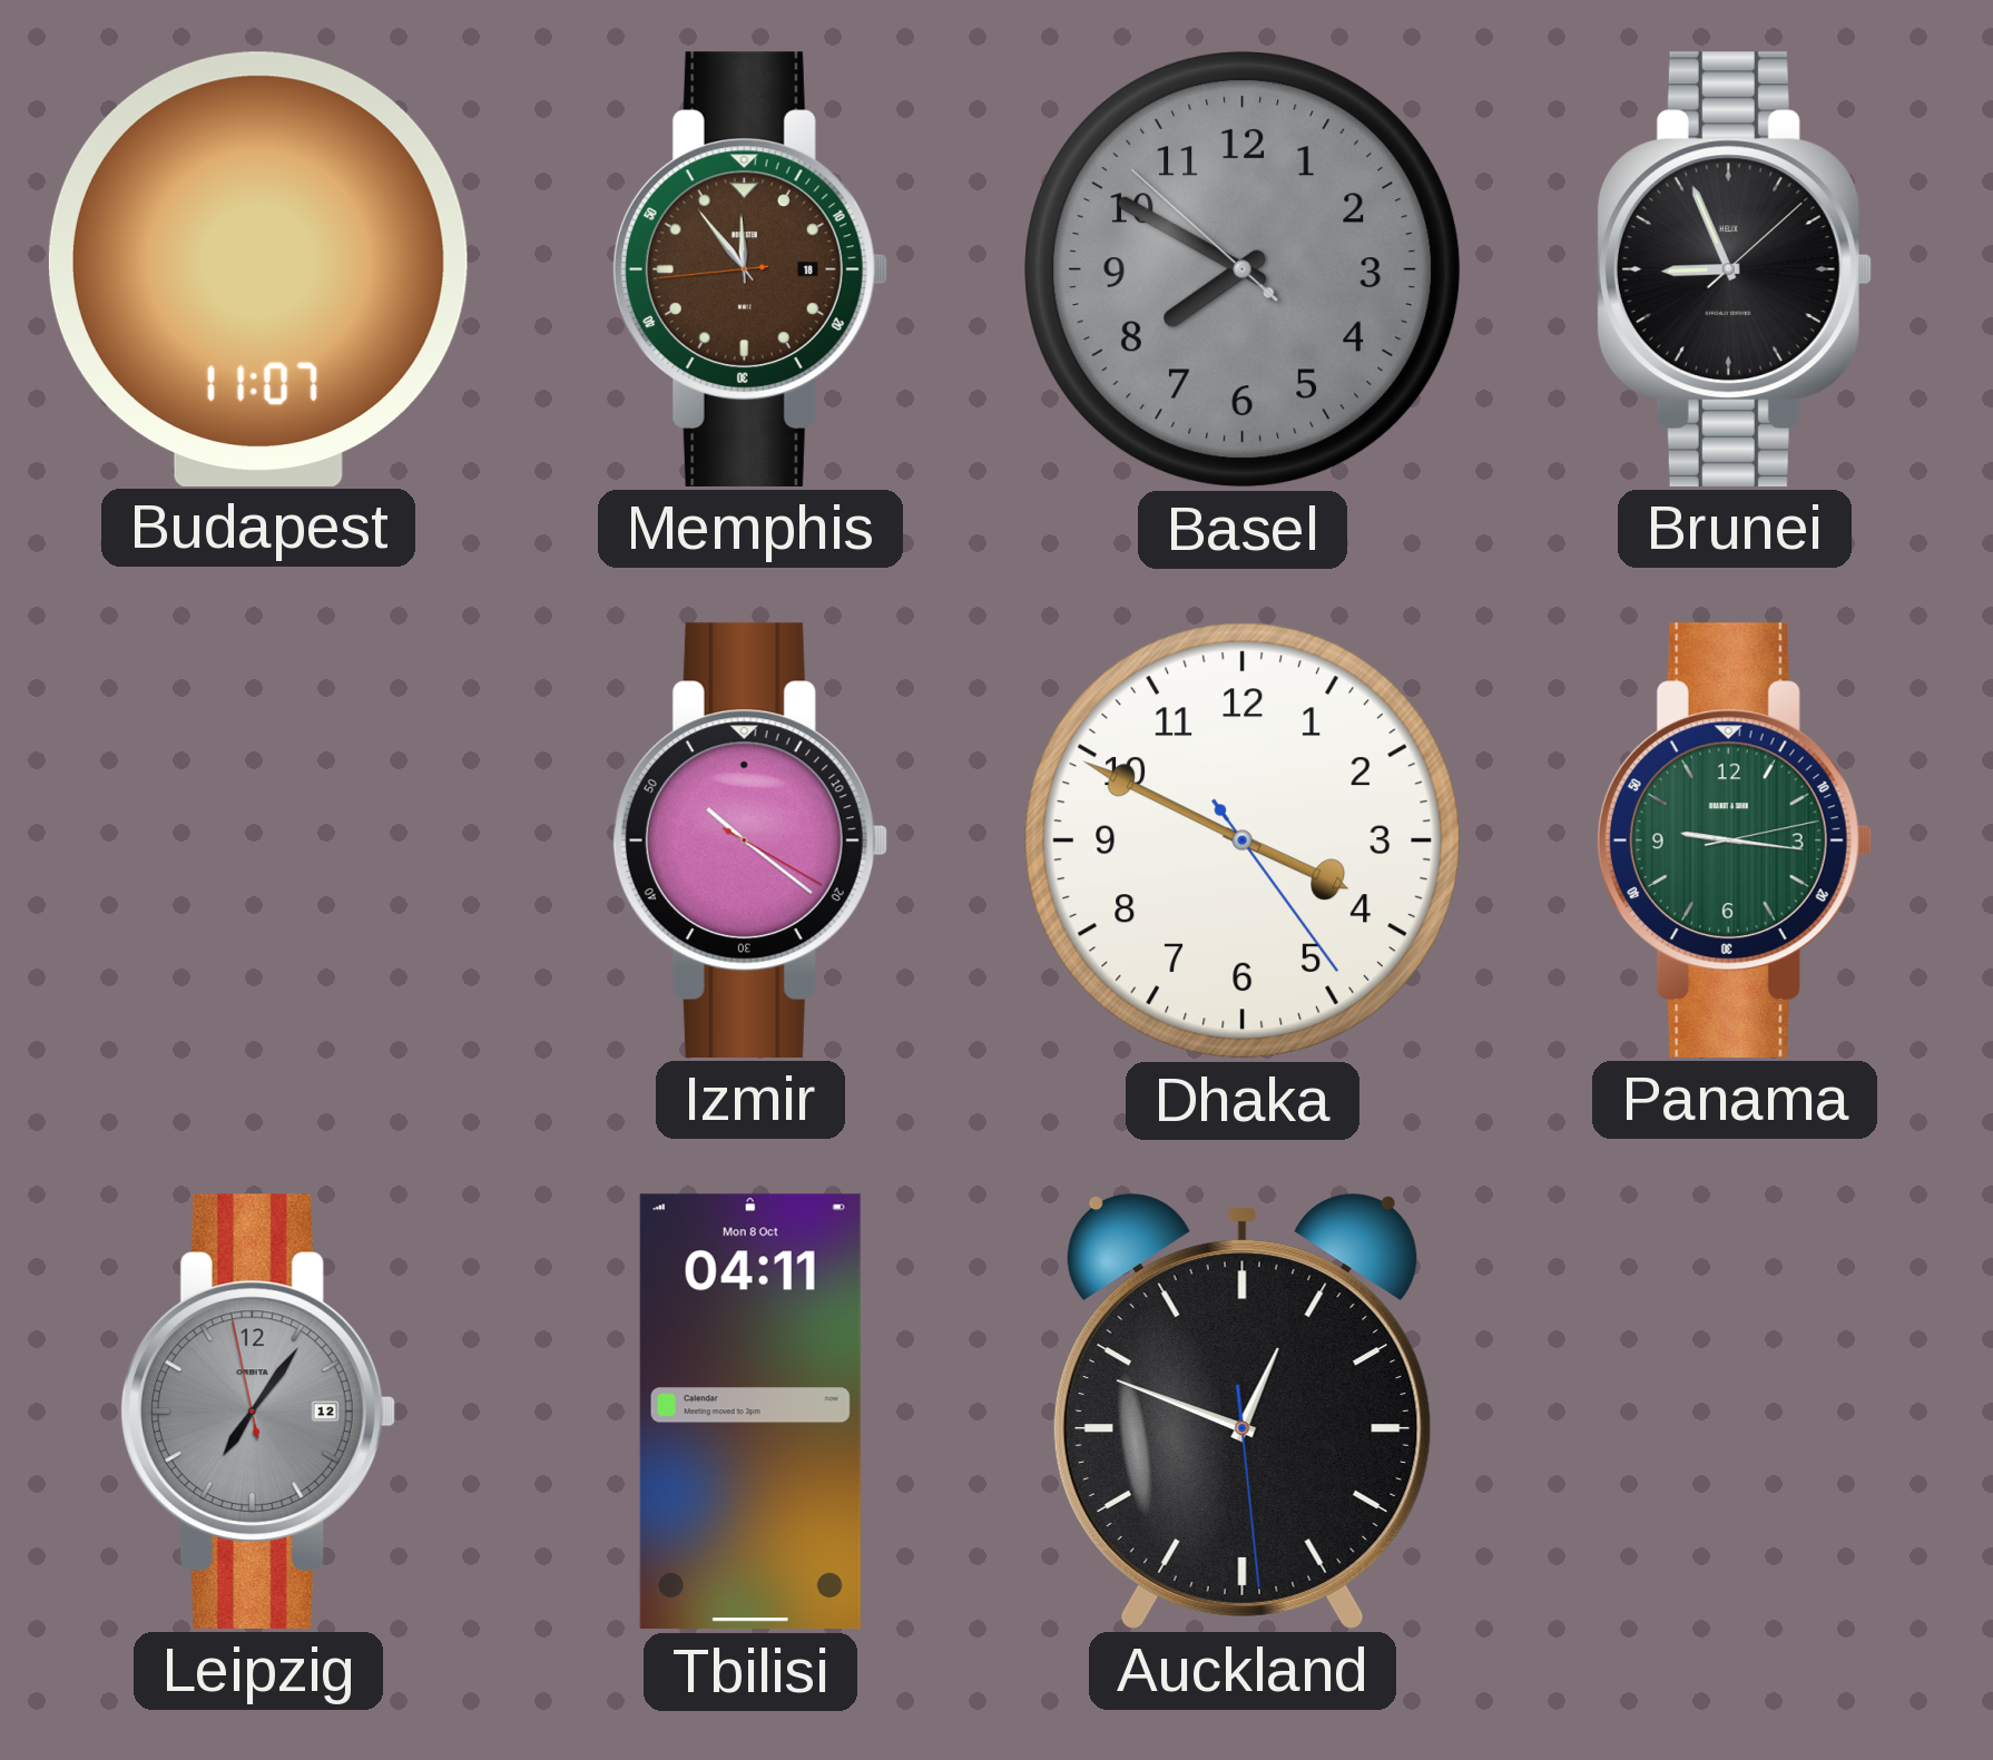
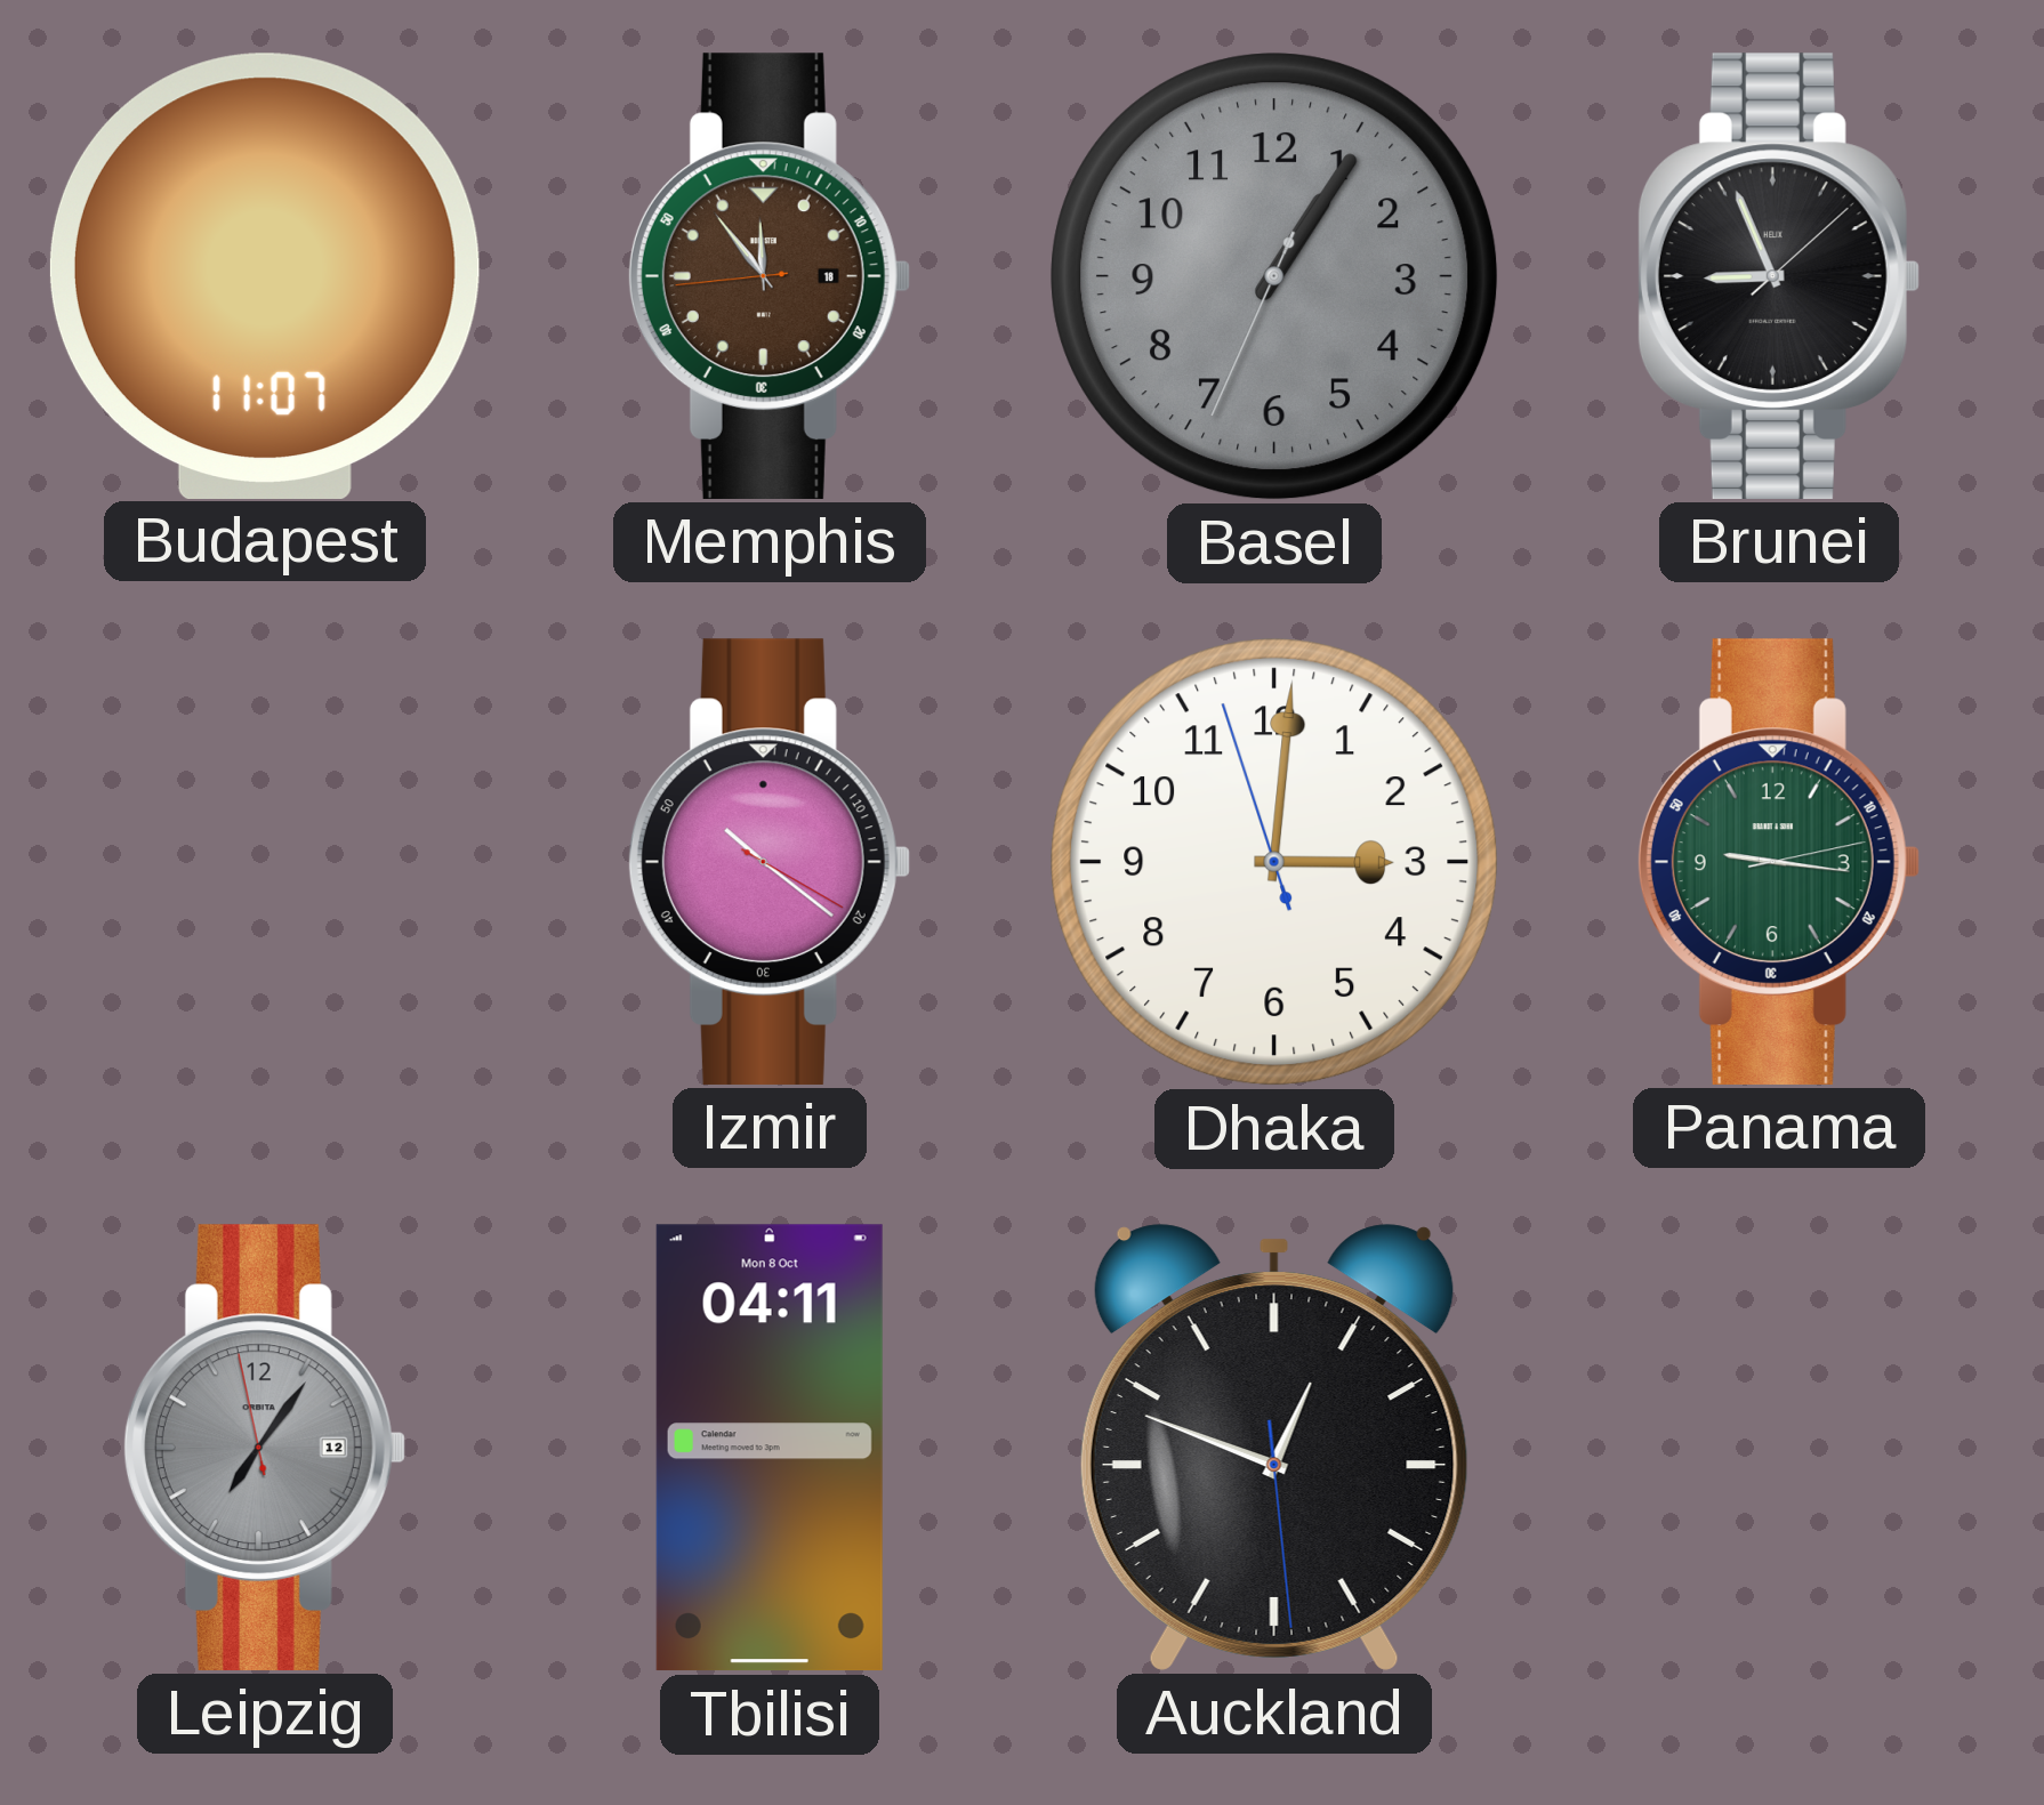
Basel: 7:49 -> 1:05 (1274, 276)
Dhaka: 3:49 -> 3:00 (1274, 862)
